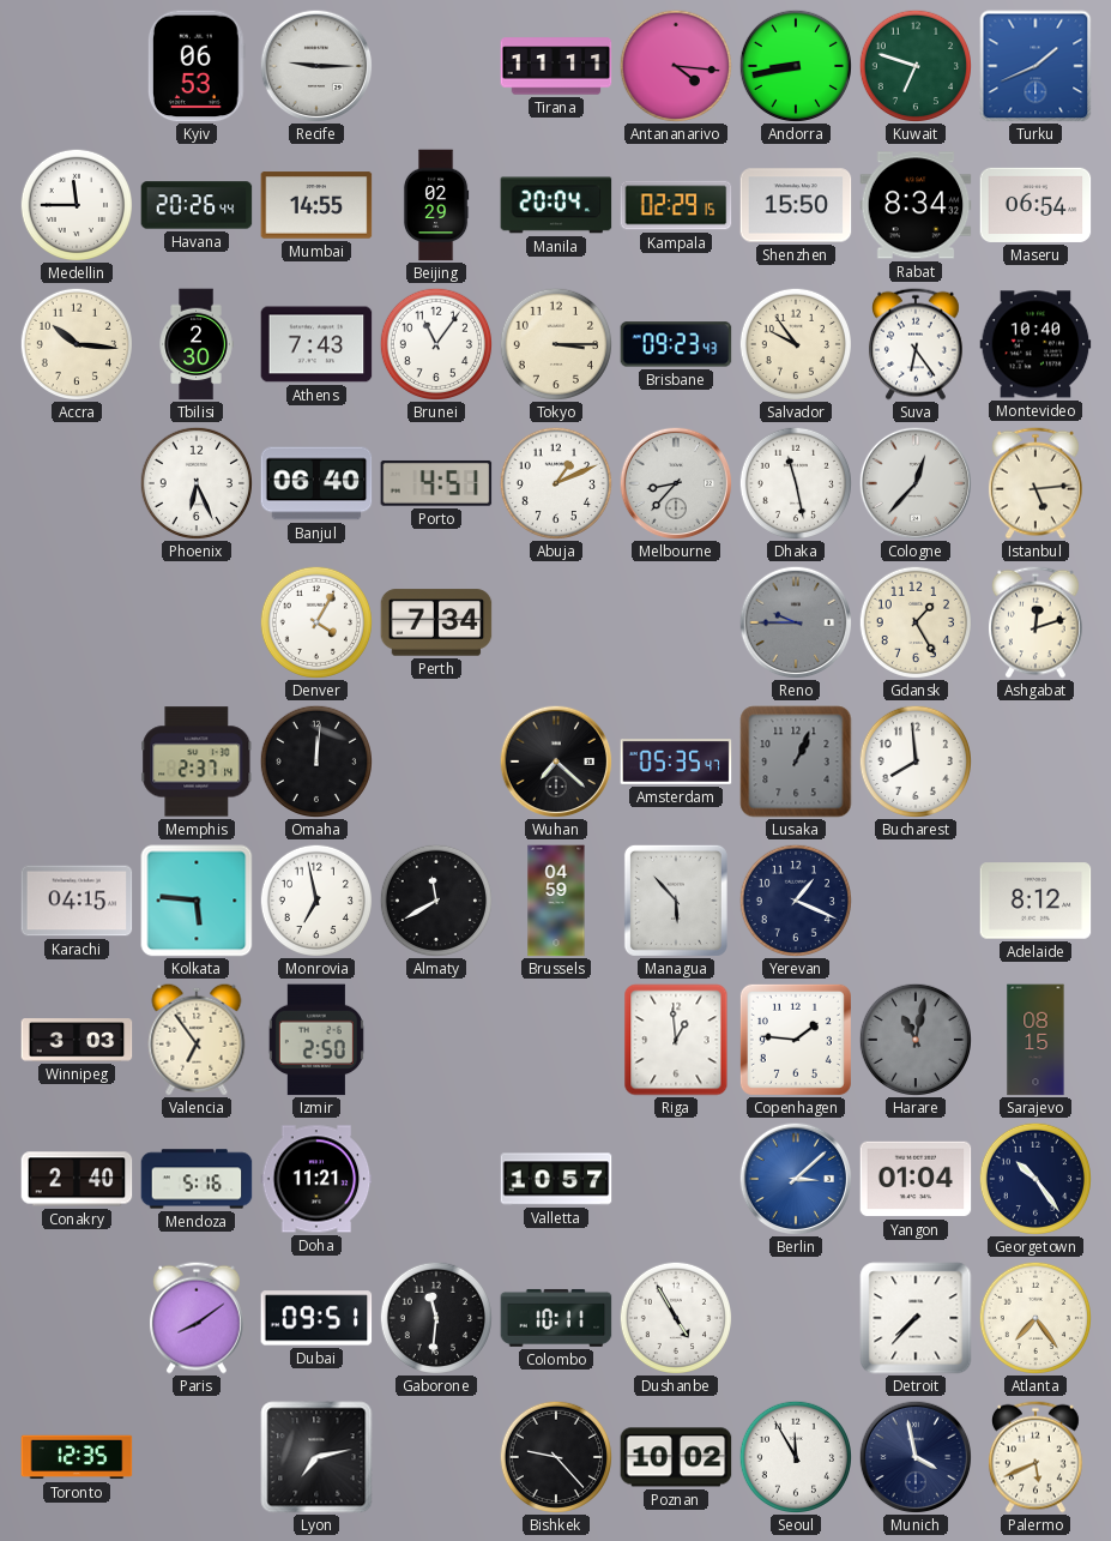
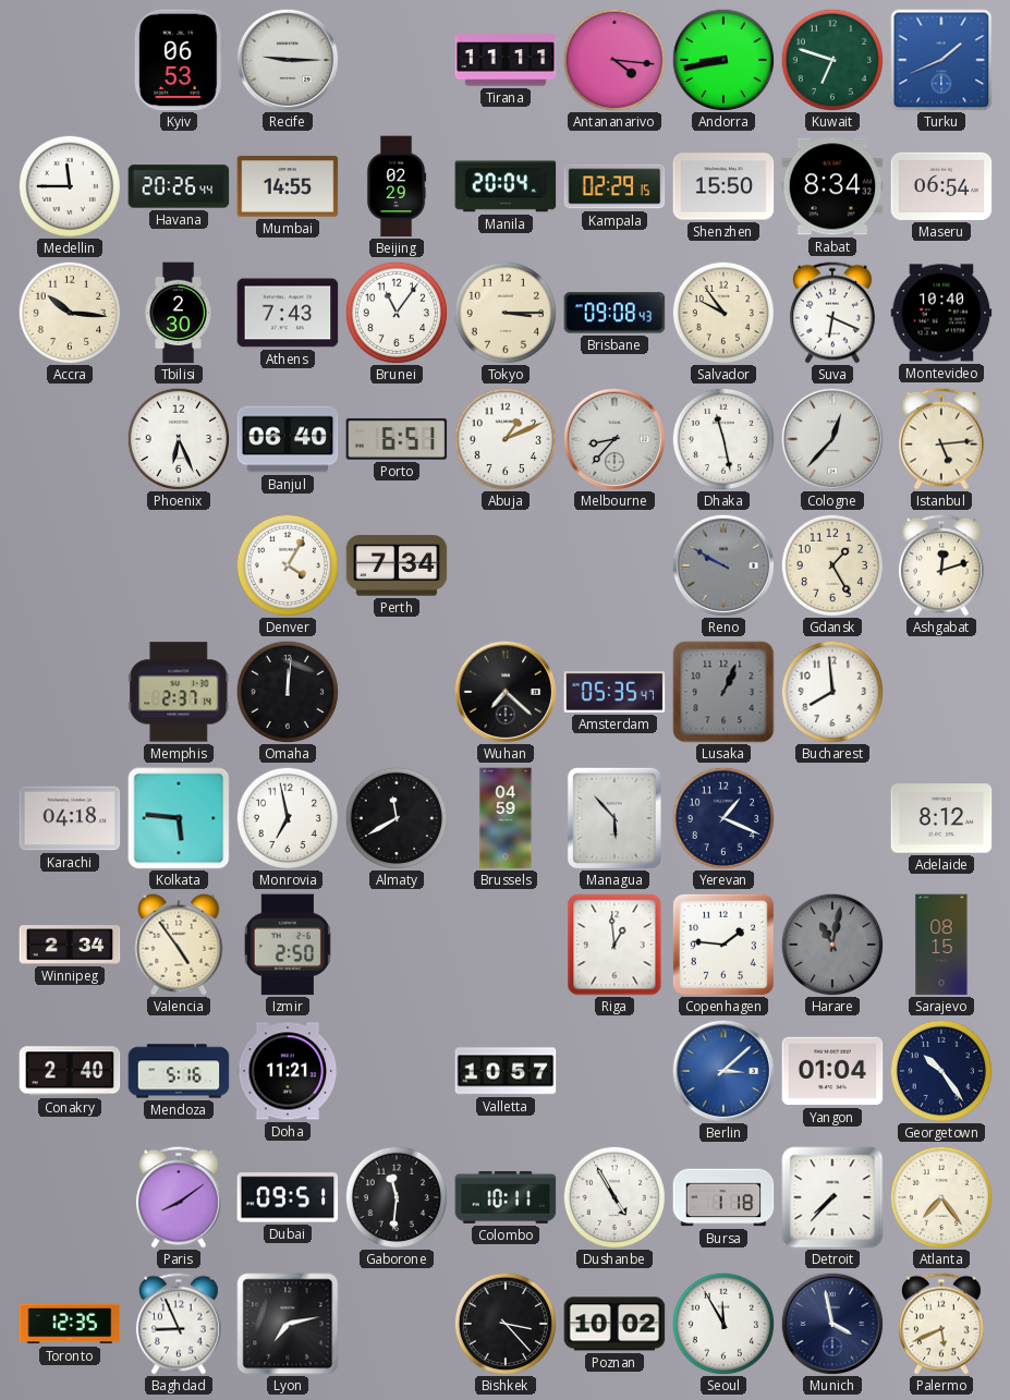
Brisbane: 09:23 -> 09:08 (614, 313)
Suva: 6:24 -> 6:19 (832, 313)
Porto: 4:51 -> 6:51 (397, 439)
Reno: 9:45 -> 9:50 (723, 565)
Karachi: 04:15 -> 04:18 (70, 818)
Winnipeg: 3:03 -> 2:34 (70, 945)
Valencia: 6:54 -> 4:54 (179, 945)
Bursa: none -> 1:18 (723, 1197)
Baghdad: none -> 8:56 (179, 1324)
Bishkek: 9:23 -> 3:23 (504, 1323)
